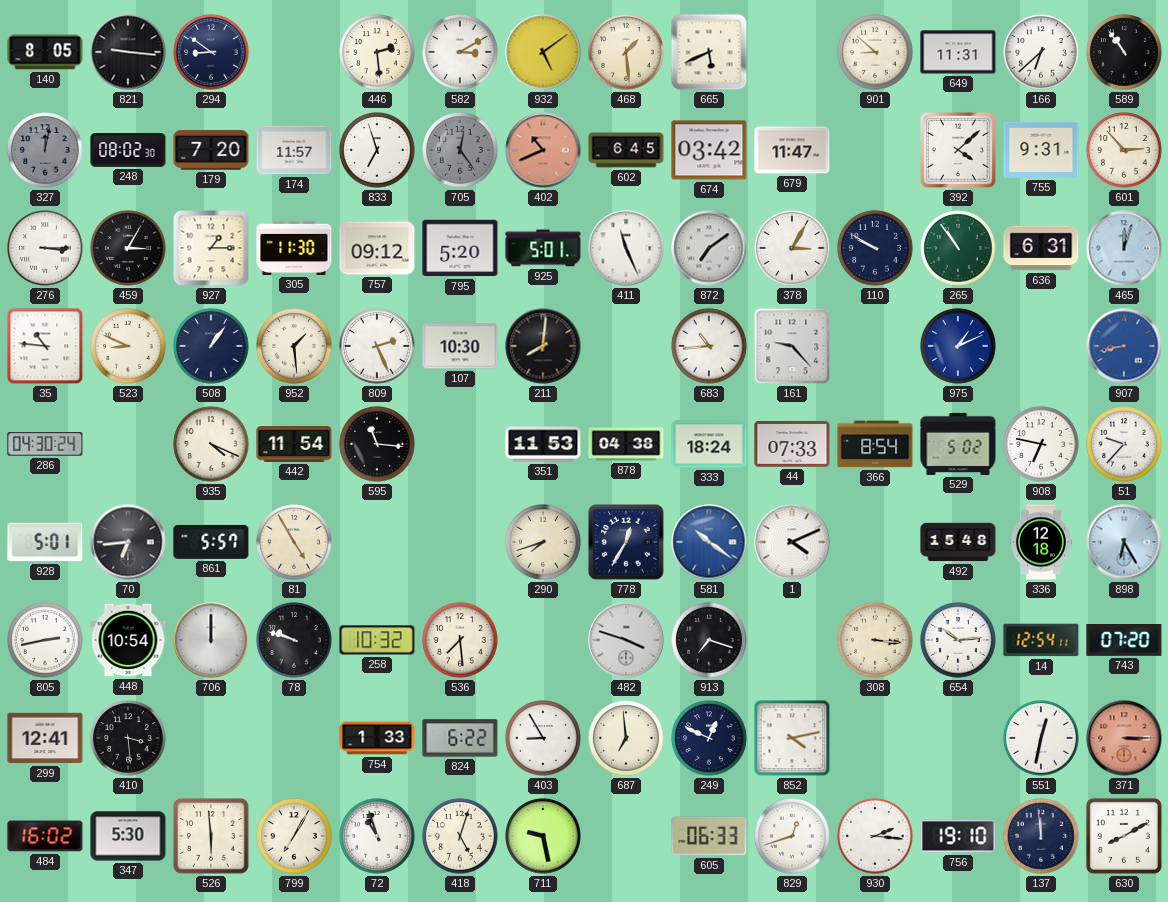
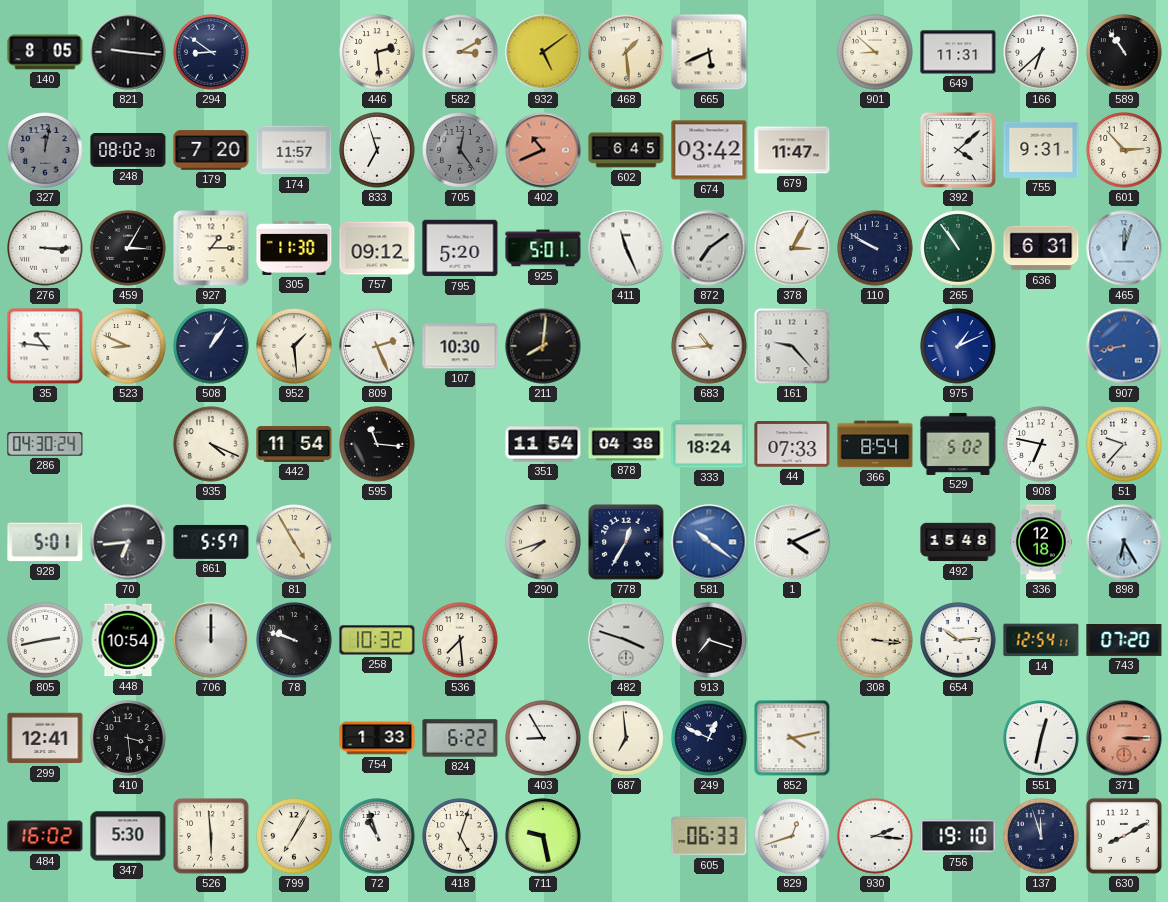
351: 11:53 -> 11:54 (543, 444)
137: 11:59 -> 11:57 (1041, 836)
